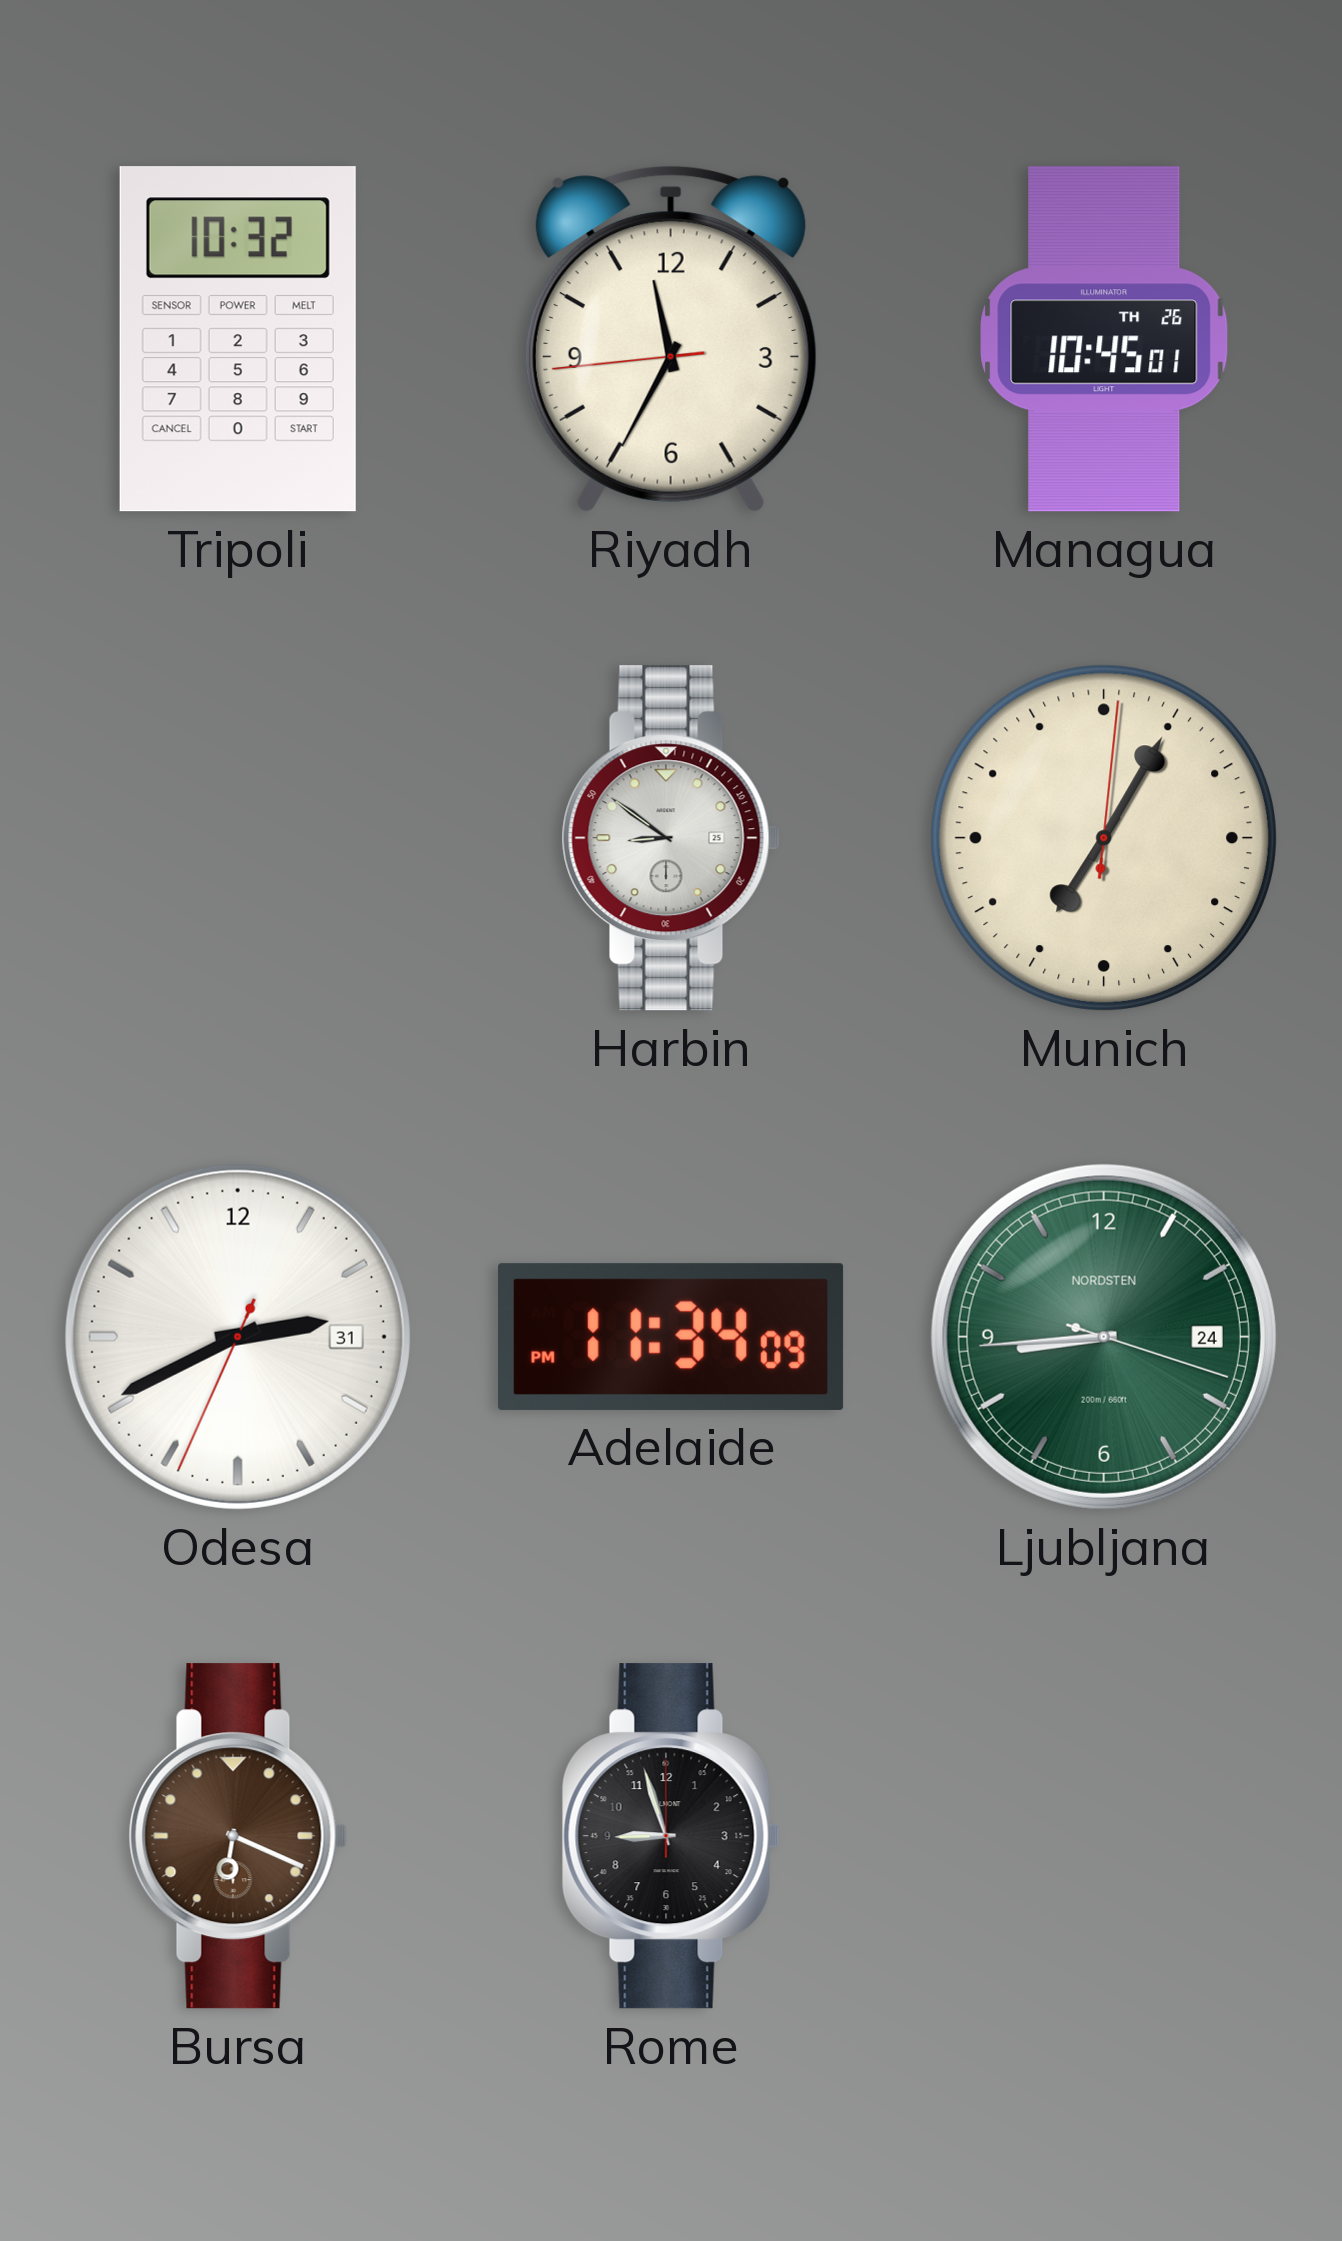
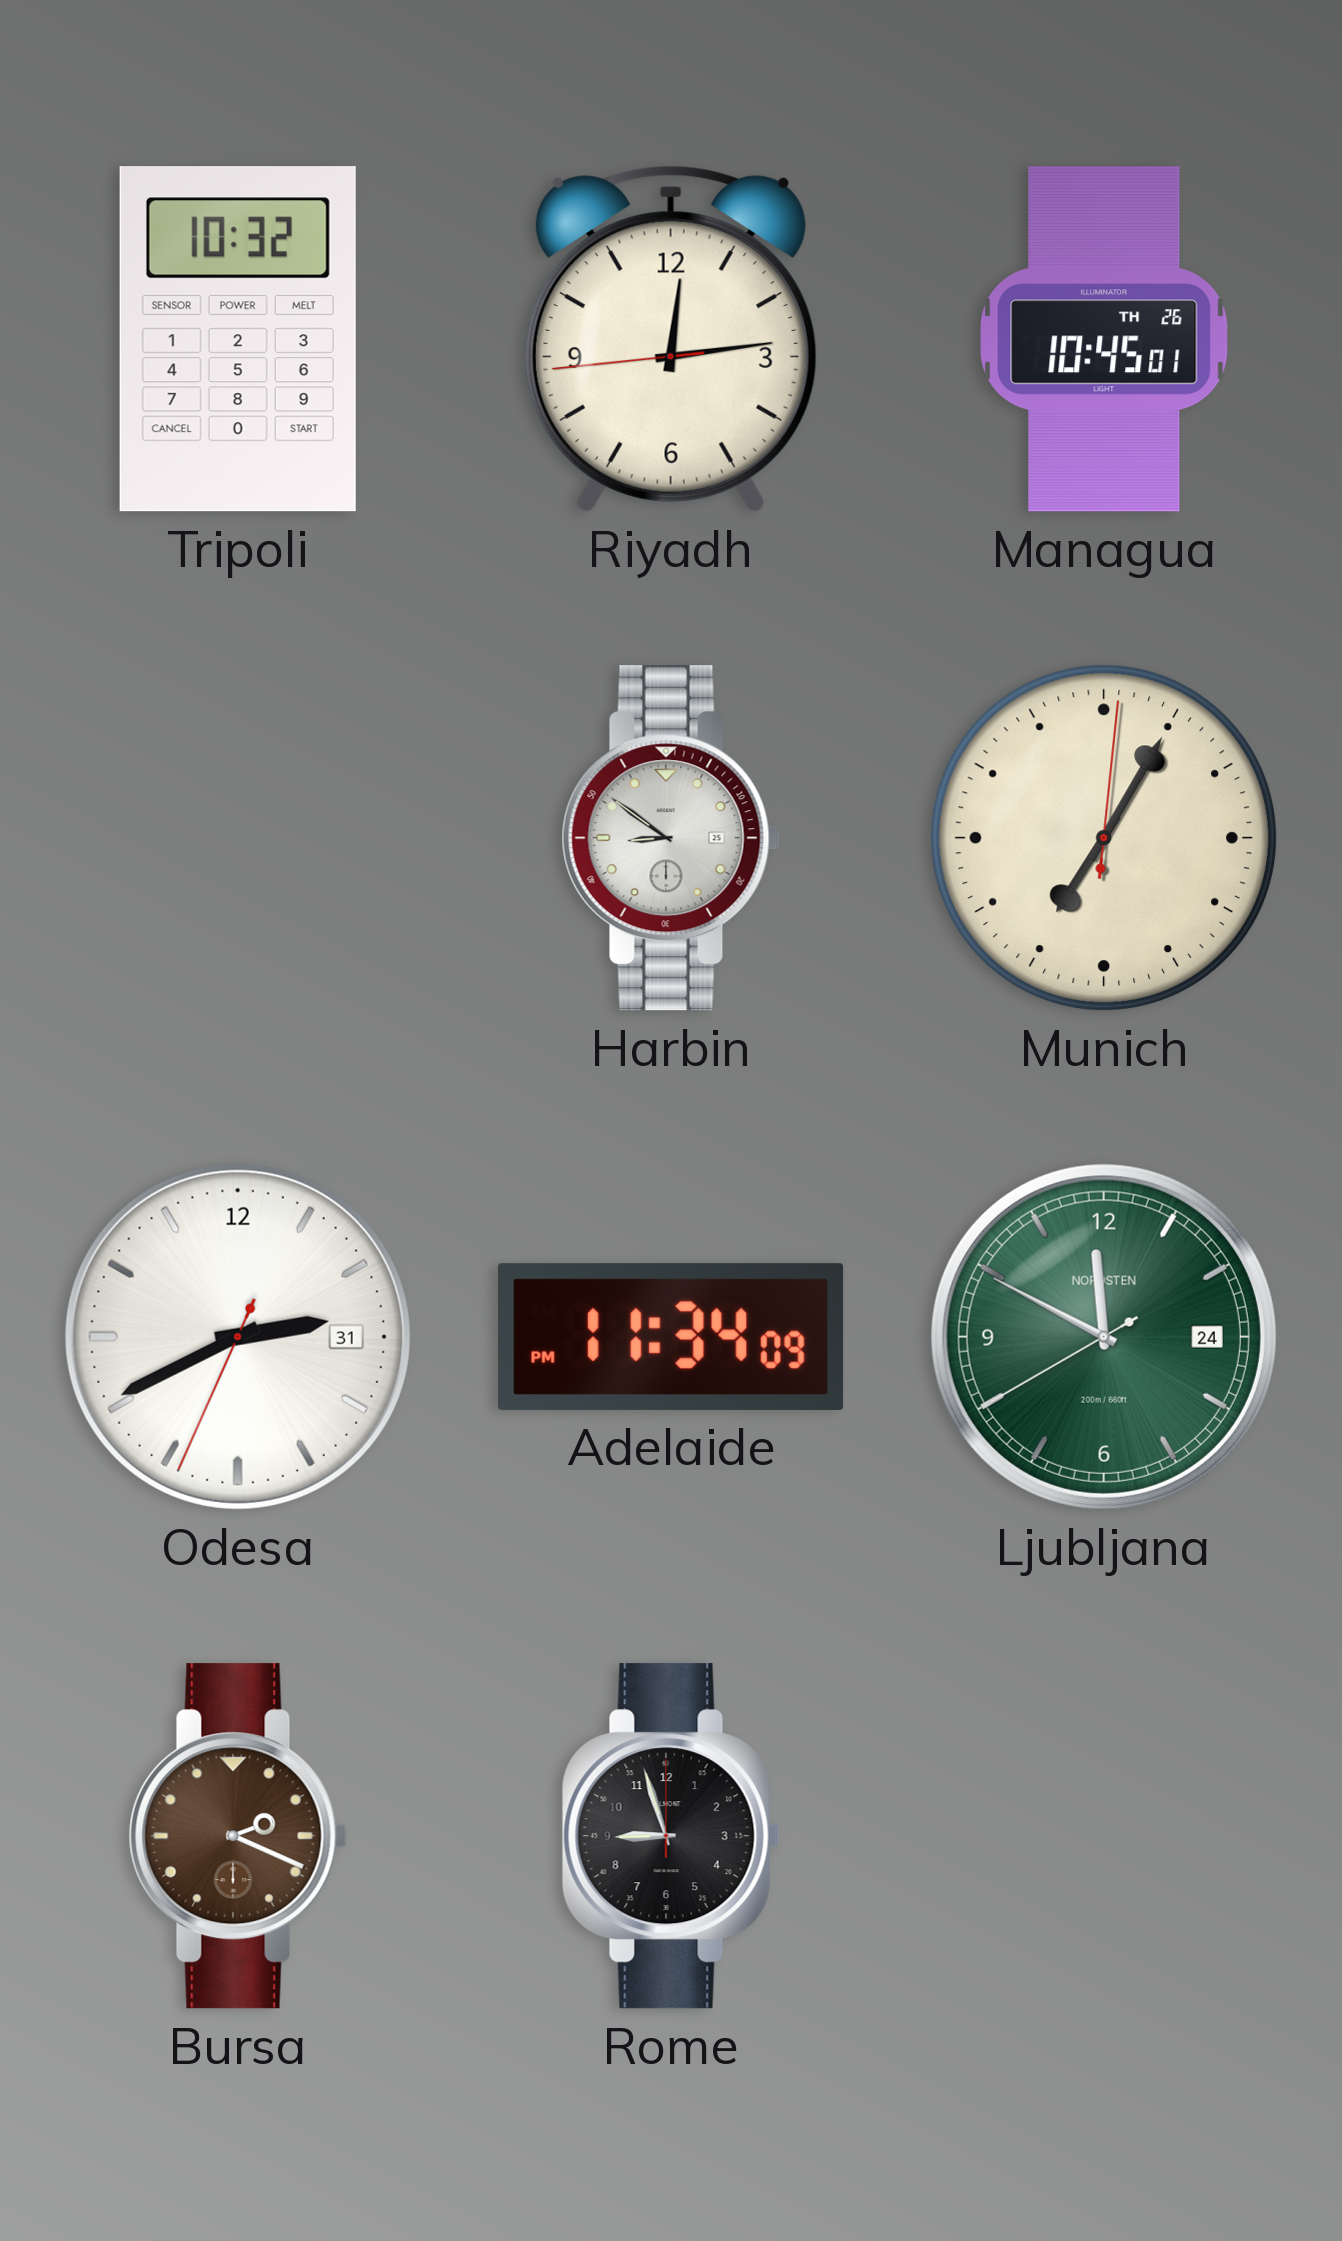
Riyadh: 11:34 -> 12:13 (671, 339)
Ljubljana: 8:44 -> 11:49 (1104, 1337)
Bursa: 6:19 -> 2:19 (238, 1836)
